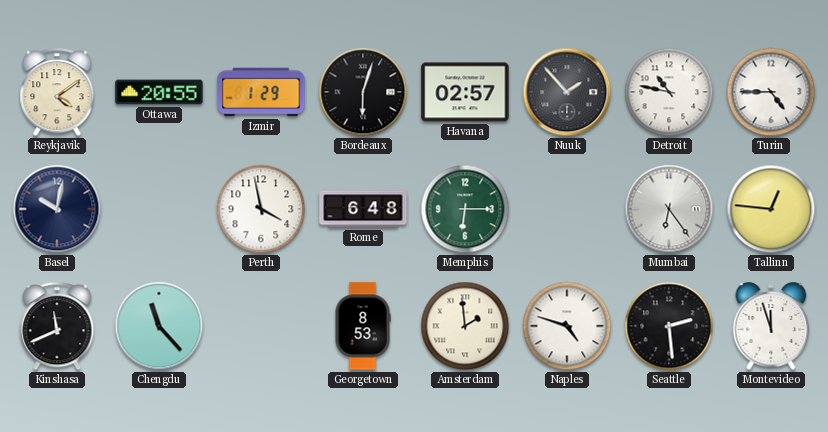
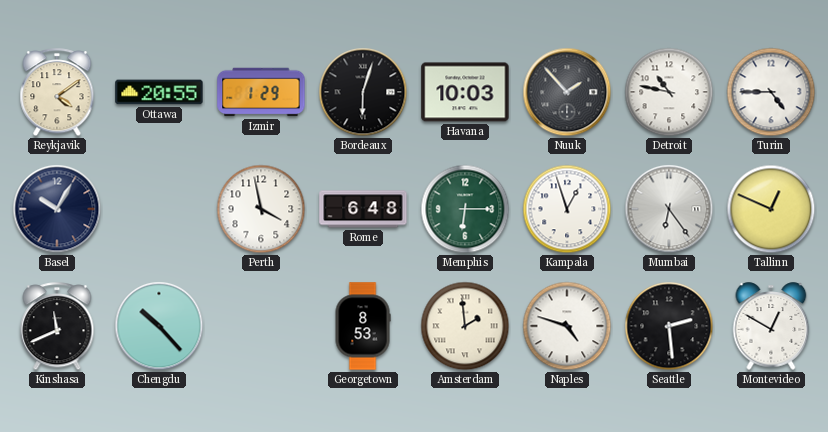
Havana: 02:57 -> 10:03 (465, 92)
Basel: 10:02 -> 10:05 (57, 209)
Kampala: none -> 12:57 (567, 209)
Tallinn: 12:46 -> 12:49 (771, 209)
Chengdu: 11:23 -> 10:23 (159, 326)
Montevideo: 11:57 -> 12:50 (771, 326)
